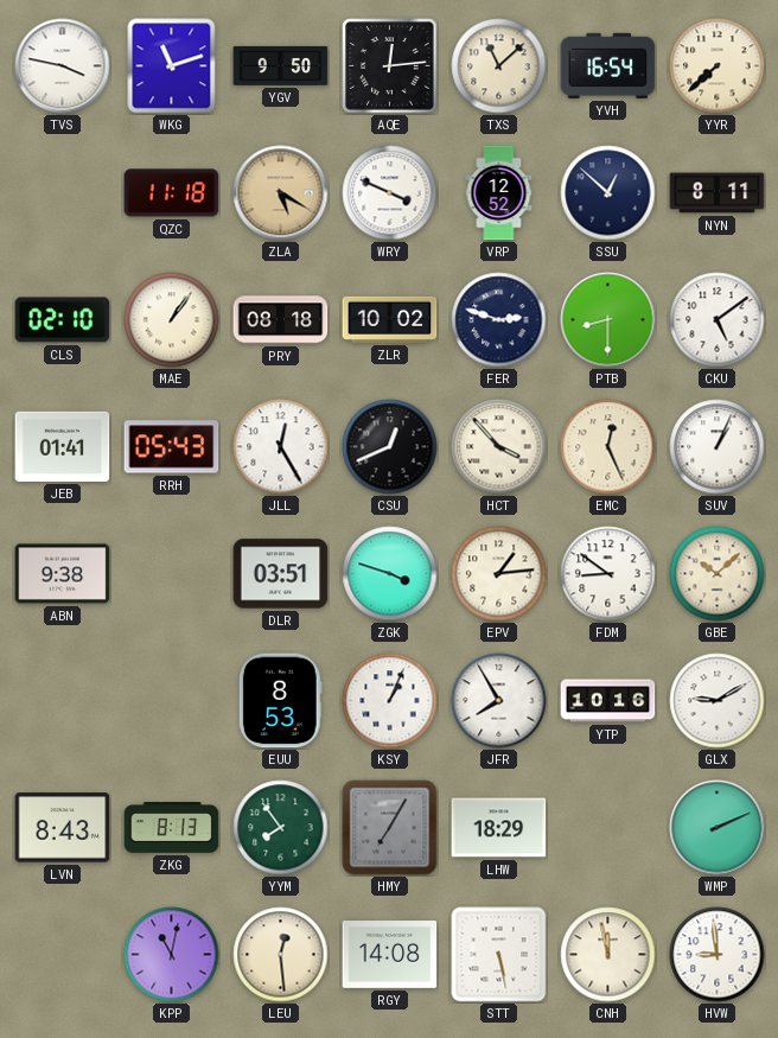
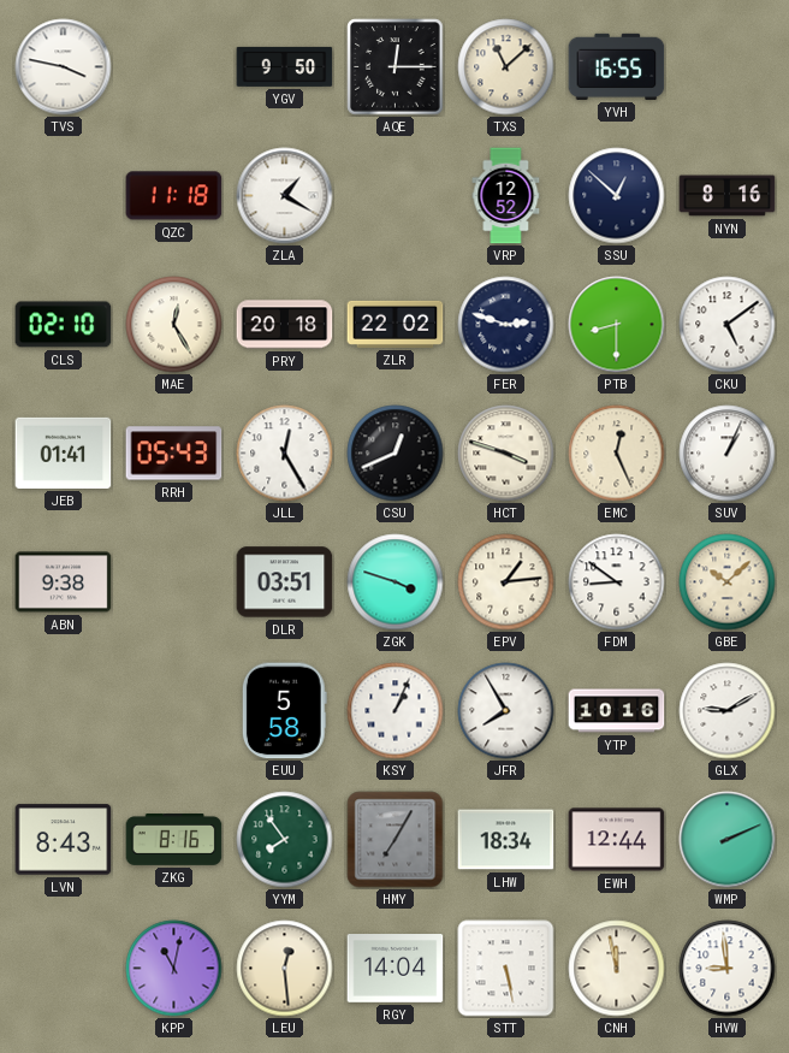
WKG: 11:12 -> none (172, 66)
AQE: 12:14 -> 12:15 (396, 67)
YVH: 16:54 -> 16:55 (617, 66)
YYR: 7:38 -> none (718, 66)
ZLA: 5:20 -> 1:20 (285, 196)
ZLA dial: champagne -> white (285, 196)
WRY: 3:49 -> none (390, 193)
NYN: 8:11 -> 8:16 (728, 196)
MAE: 1:06 -> 12:25 (174, 325)
PRY: 08:18 -> 20:18 (285, 325)
ZLR: 10:02 -> 22:02 (396, 324)
HCT: 3:53 -> 3:48 (506, 454)
EUU: 8:53 -> 5:58 (284, 711)
ZKG: 8:13 -> 8:16 (174, 840)
LHW: 18:29 -> 18:34 (506, 840)
EWH: none -> 12:44 (617, 840)
RGY: 14:08 -> 14:04 (396, 969)
